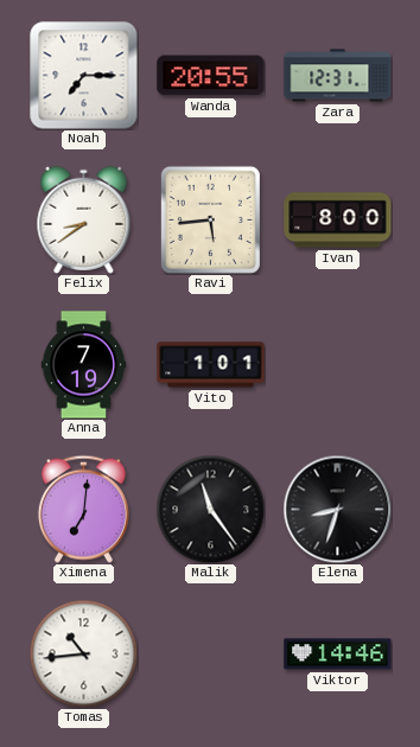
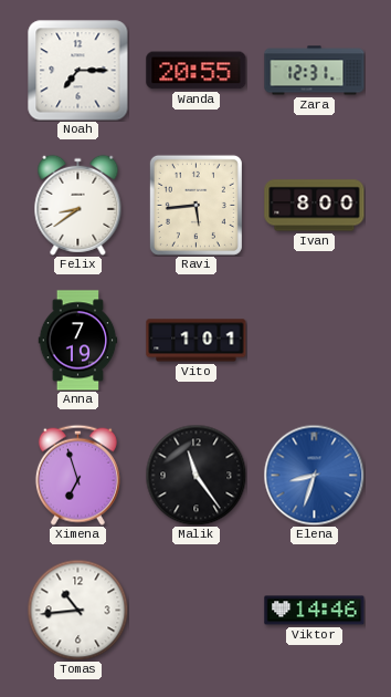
Ximena: 7:01 -> 6:57 (77, 475)
Elena dial: black -> blue (314, 475)
